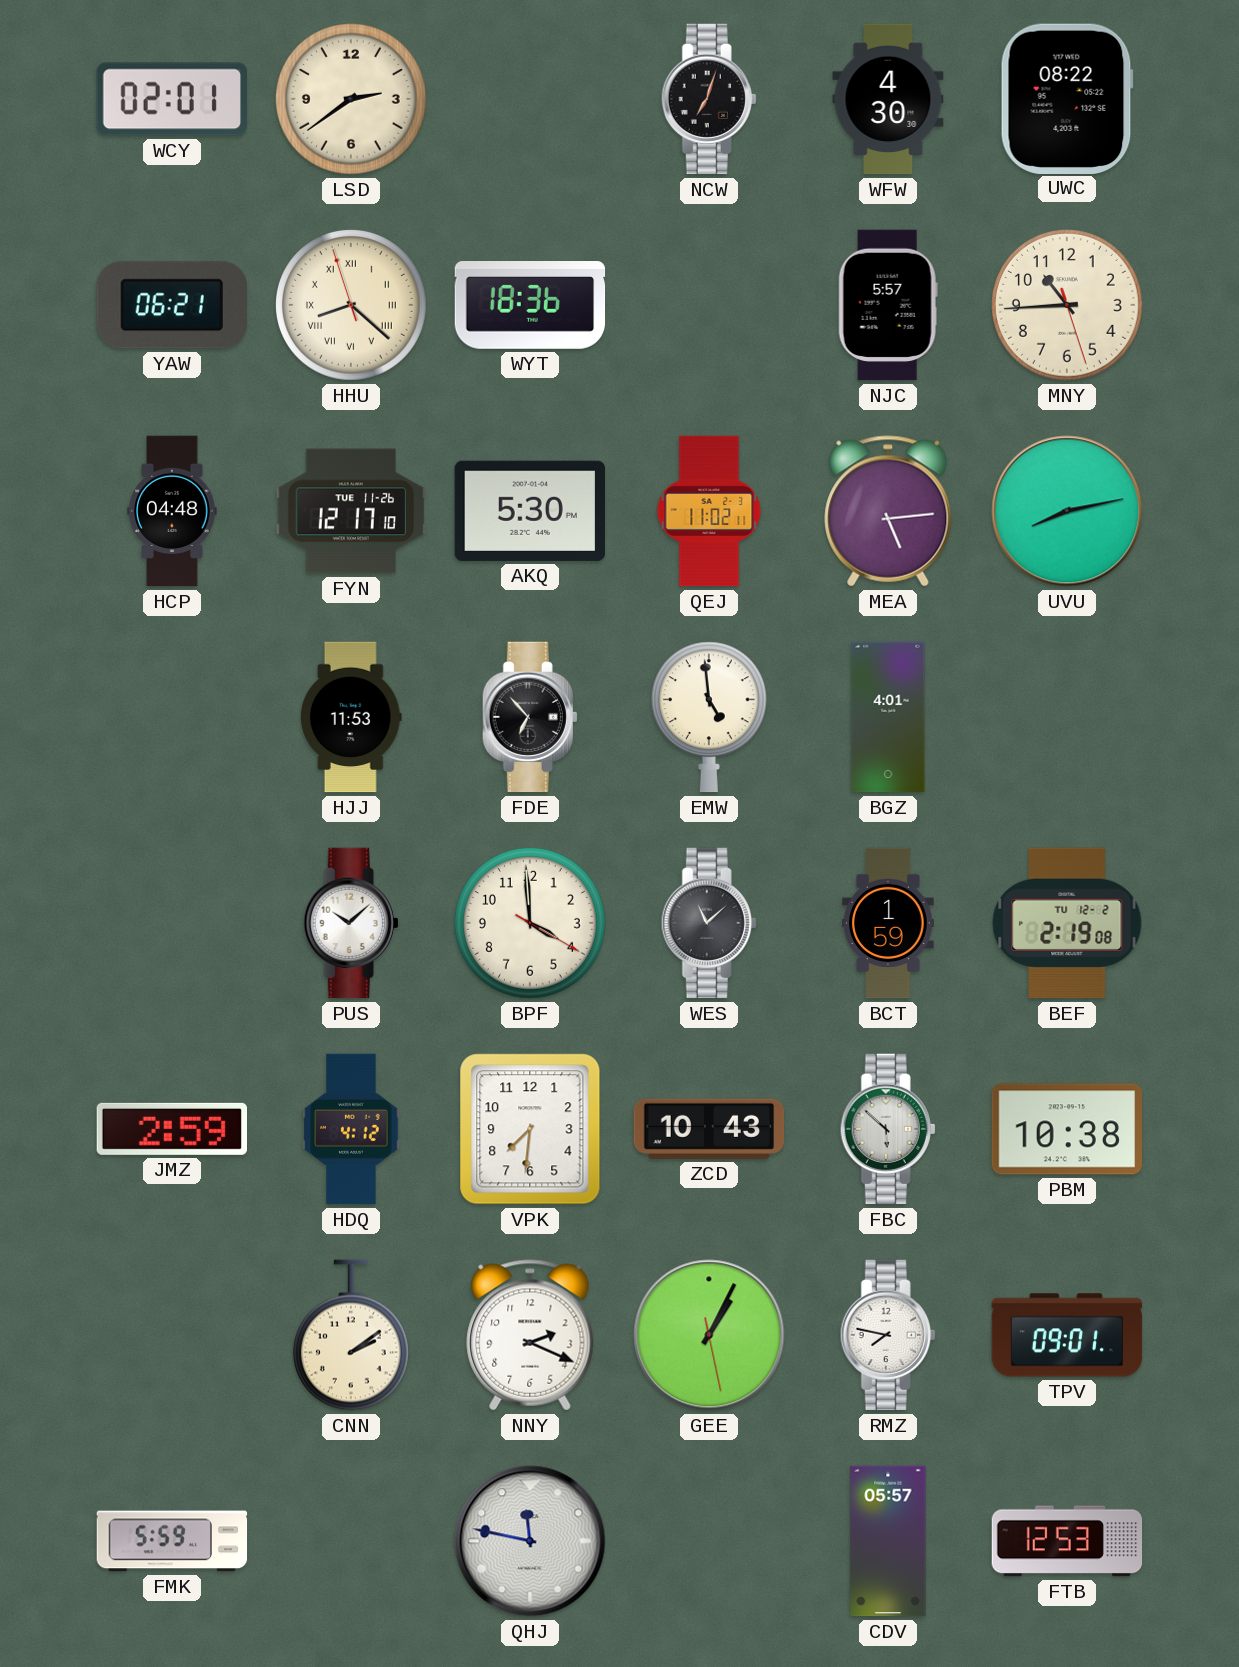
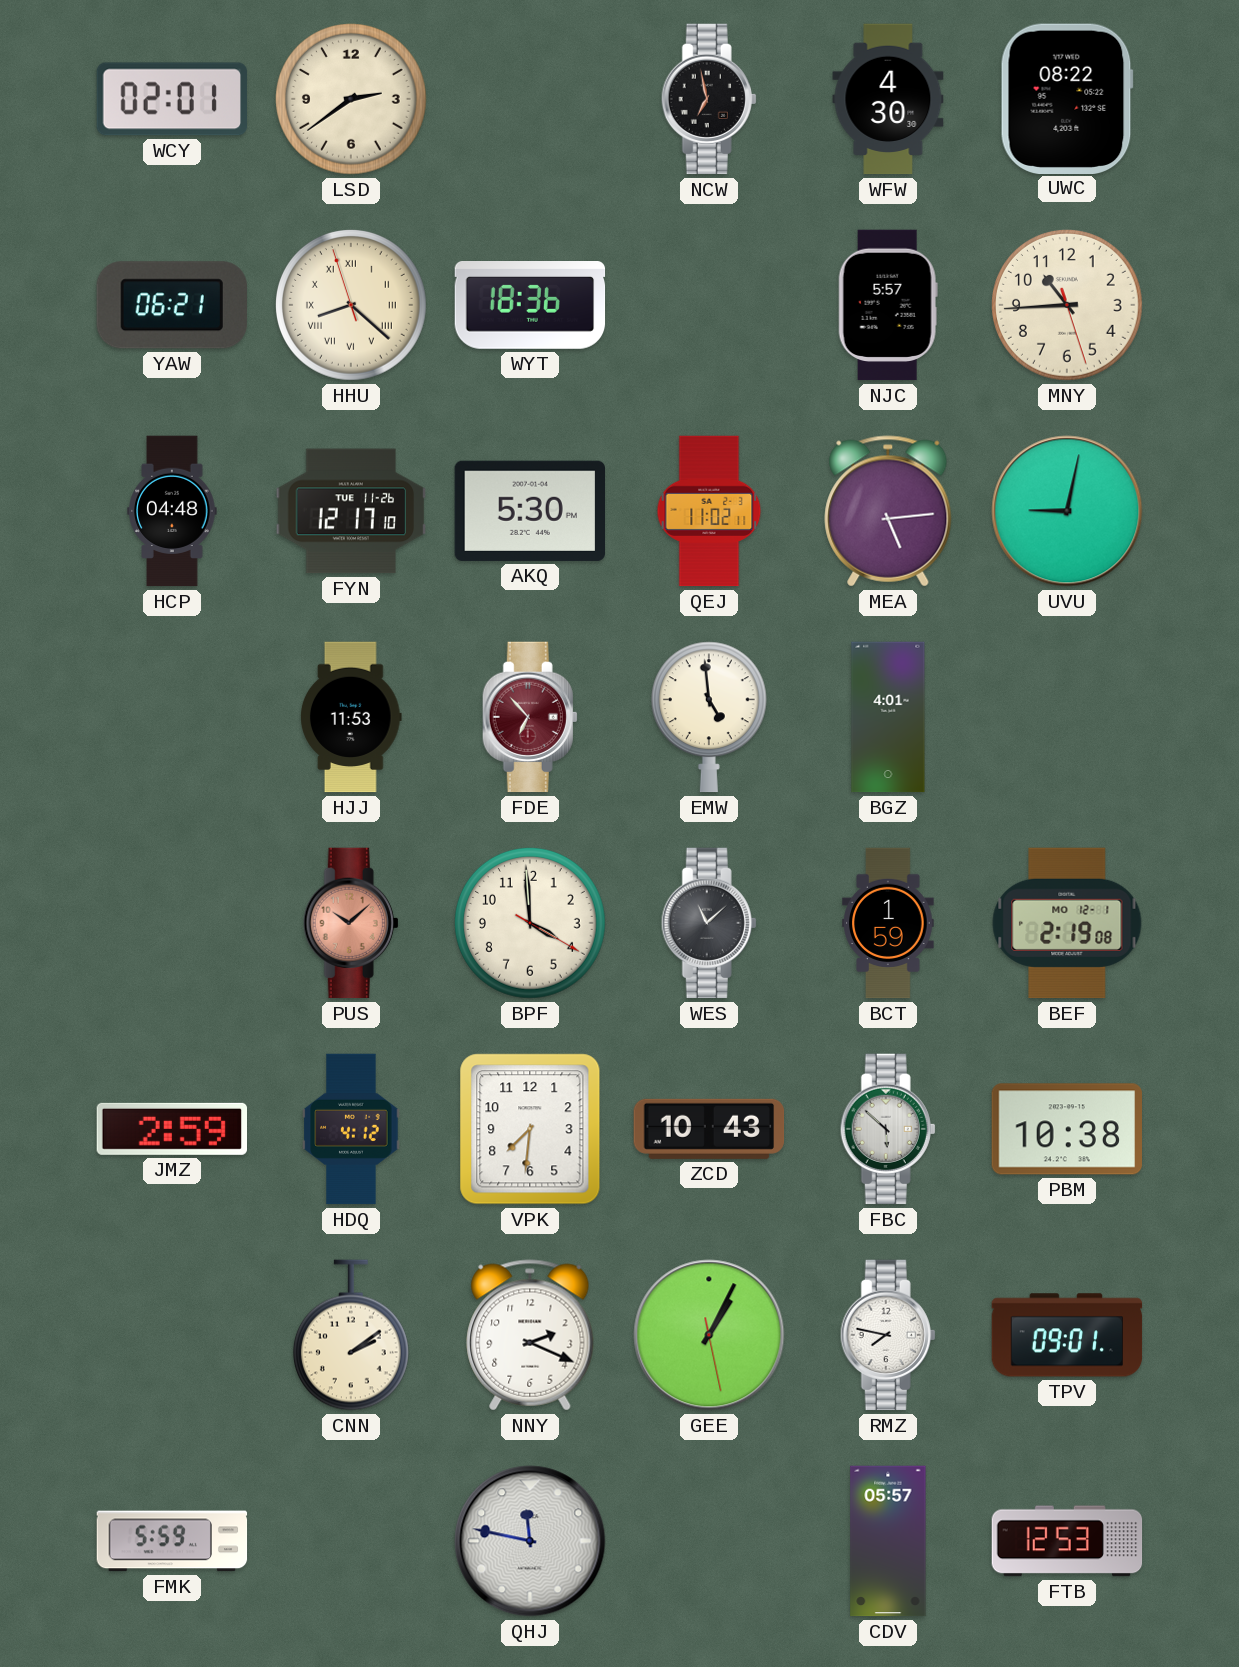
NCW: 7:03 -> 6:58 (709, 99)
UVU: 8:13 -> 9:02 (1067, 511)
FDE dial: black -> burgundy (530, 717)
PUS dial: white -> salmon (351, 923)
BEF date: TU 12-2 -> MO 12-1 (1067, 923)
